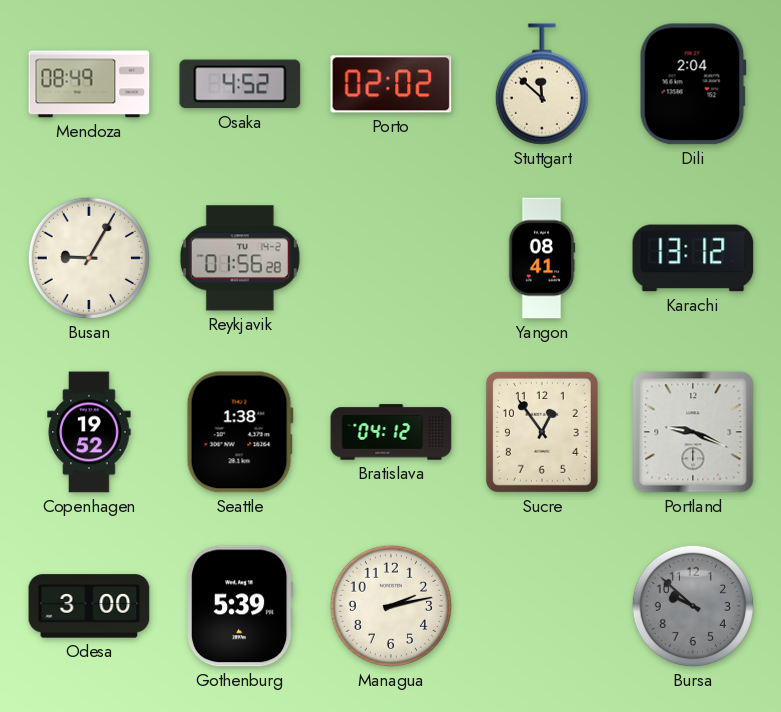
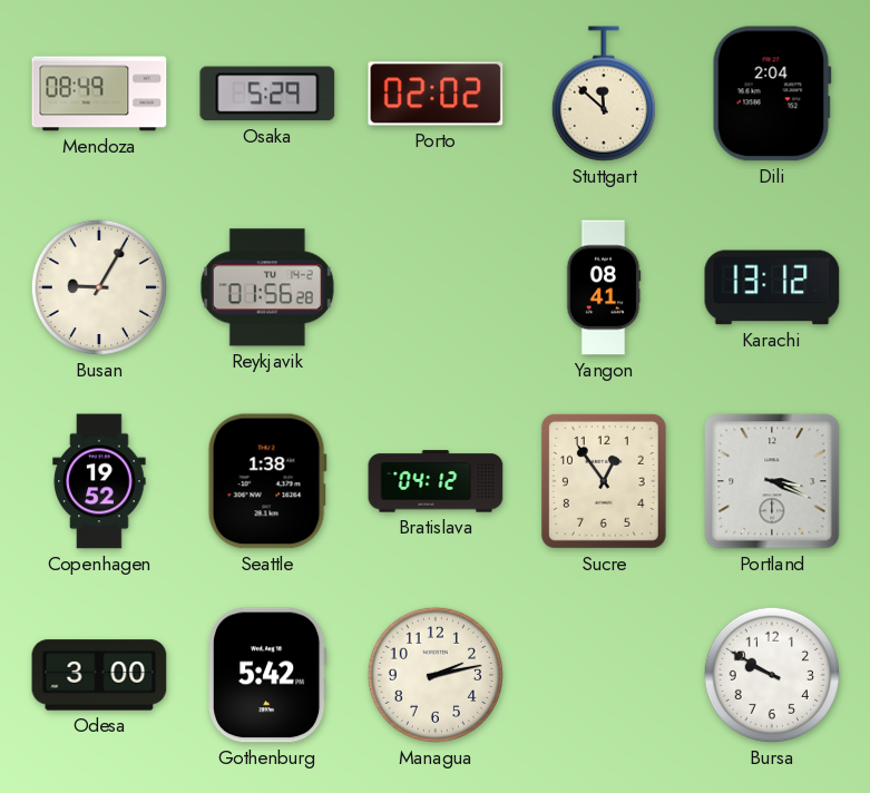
Osaka: 4:52 -> 5:29 (267, 94)
Portland: 9:19 -> 3:19 (772, 481)
Gothenburg: 5:39 -> 5:42 (268, 675)
Bursa: 9:52 -> 9:50 (772, 675)
Bursa dial: grey -> white (772, 675)
